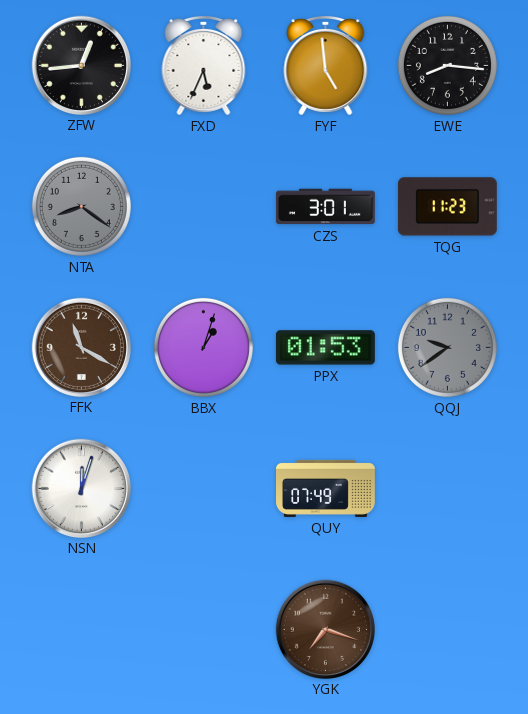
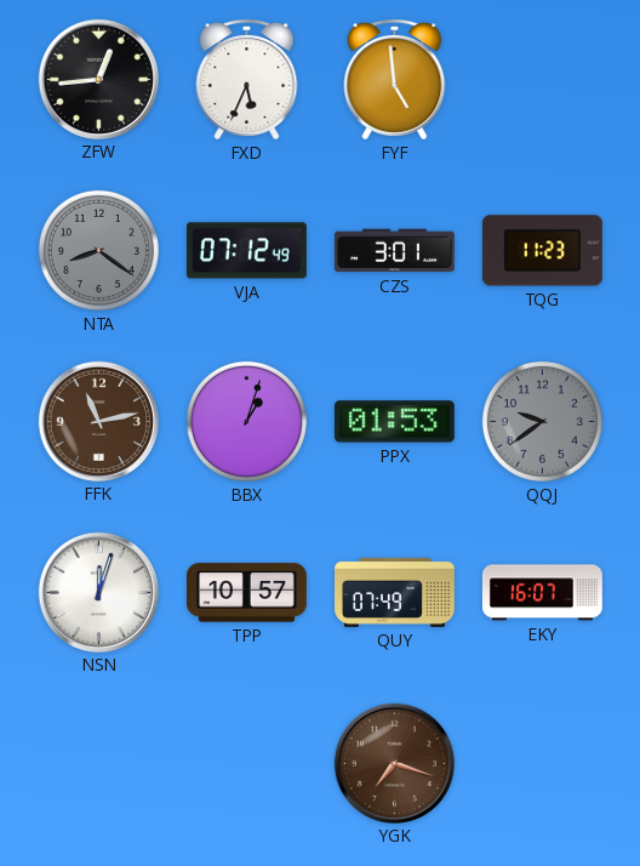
EWE: 8:16 -> none (447, 65)
VJA: none -> 07:12 (246, 251)
FFK: 11:20 -> 11:13 (98, 421)
TPP: none -> 10:57 (247, 593)
EKY: none -> 16:07 (542, 593)
